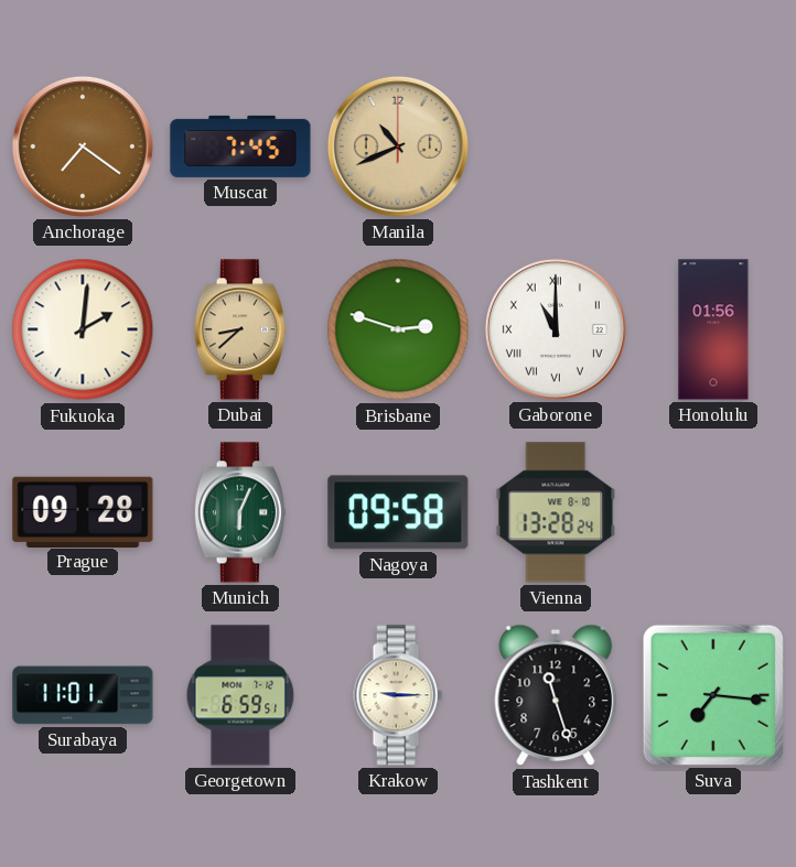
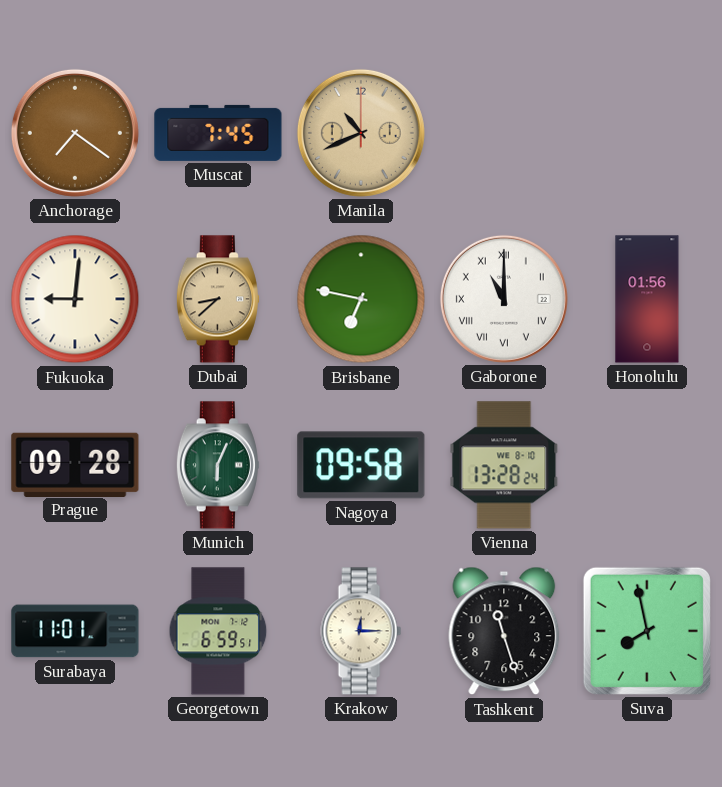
Fukuoka: 2:01 -> 9:01 (75, 299)
Brisbane: 2:48 -> 6:47 (361, 299)
Krakow: 9:15 -> 12:15 (361, 631)
Suva: 7:16 -> 7:58 (647, 631)
